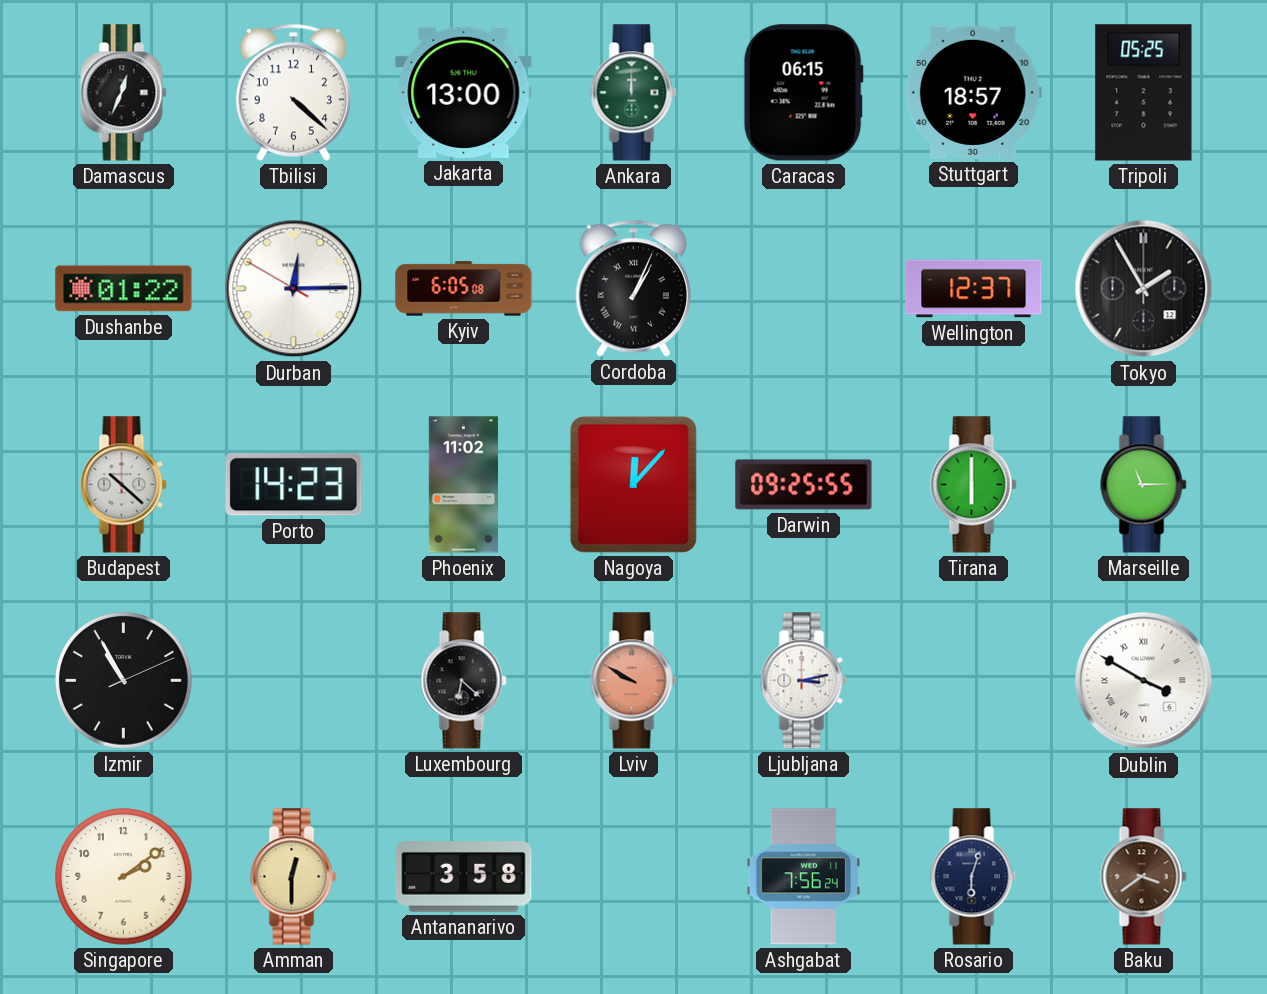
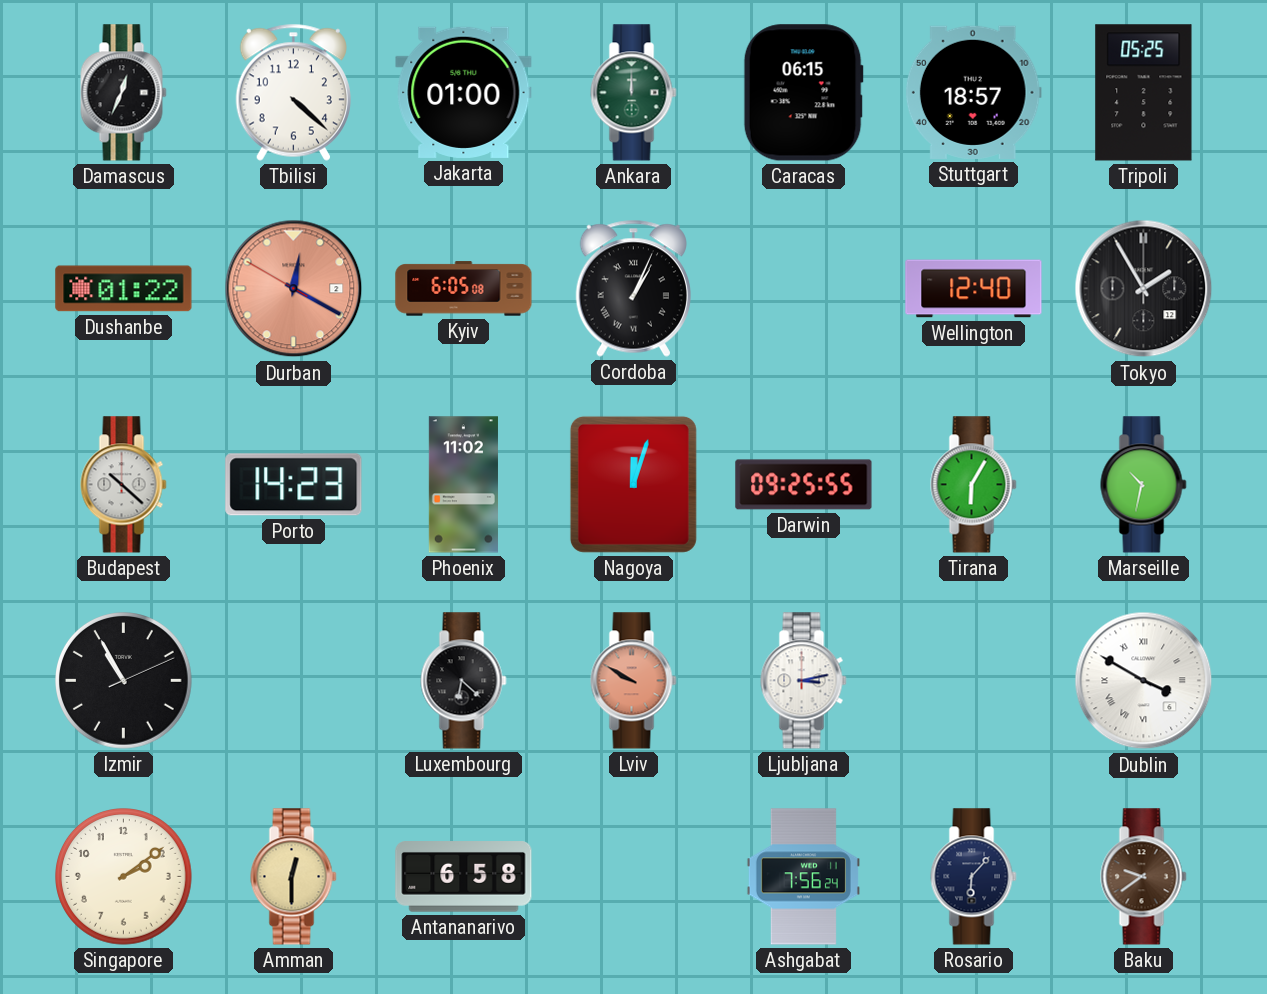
Jakarta: 13:00 -> 01:00 (464, 92)
Durban: 12:14 -> 12:19 (294, 289)
Durban dial: white -> salmon (294, 289)
Wellington: 12:37 -> 12:40 (974, 289)
Nagoya: 12:07 -> 12:03 (633, 484)
Tirana: 6:00 -> 6:05 (974, 485)
Marseille: 11:15 -> 10:32 (1144, 485)
Antananarivo: 3:58 -> 6:58 (464, 877)
Rosario: 6:03 -> 6:07 (974, 877)
Baku: 3:39 -> 9:39 (1144, 877)
